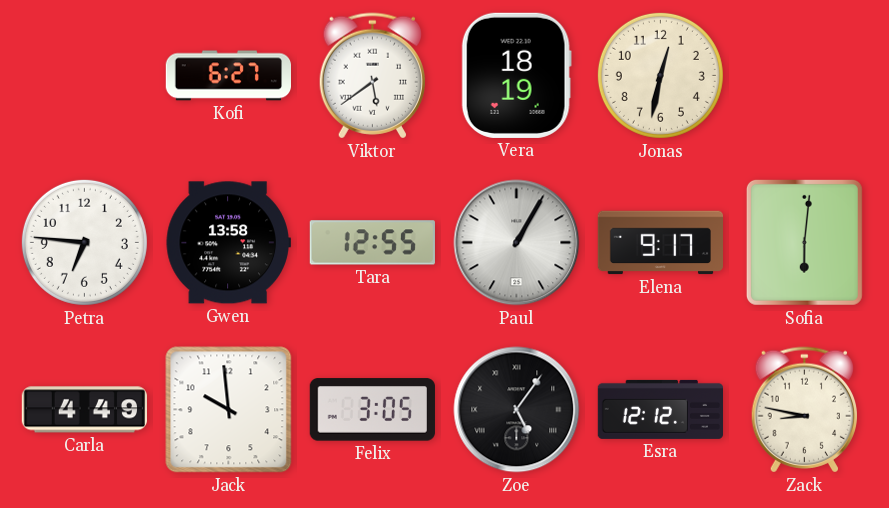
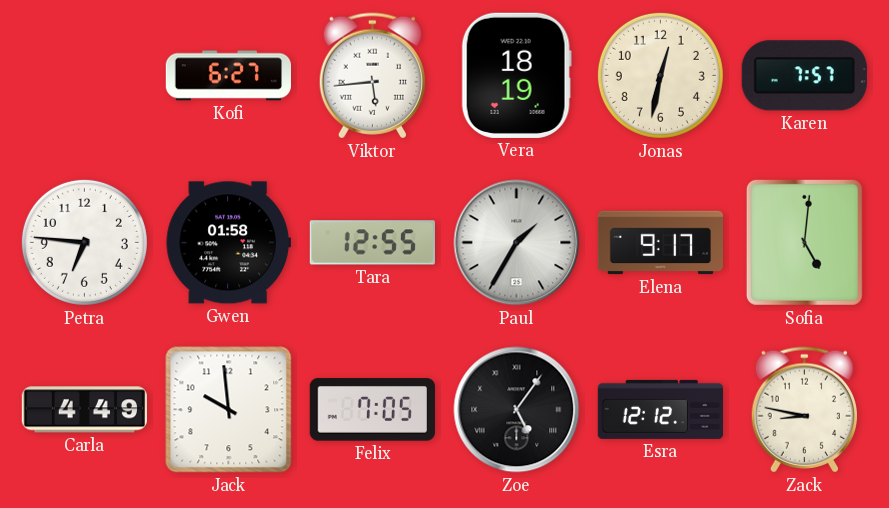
Viktor: 5:39 -> 5:44 (372, 76)
Karen: none -> 7:57 (804, 76)
Gwen: 13:58 -> 01:58 (228, 243)
Paul: 1:05 -> 1:35 (517, 243)
Sofia: 6:01 -> 5:01 (804, 242)
Felix: 3:05 -> 7:05 (372, 410)
